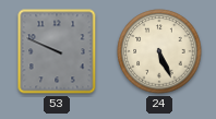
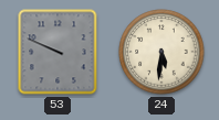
24: 5:26 -> 5:31 (161, 52)
